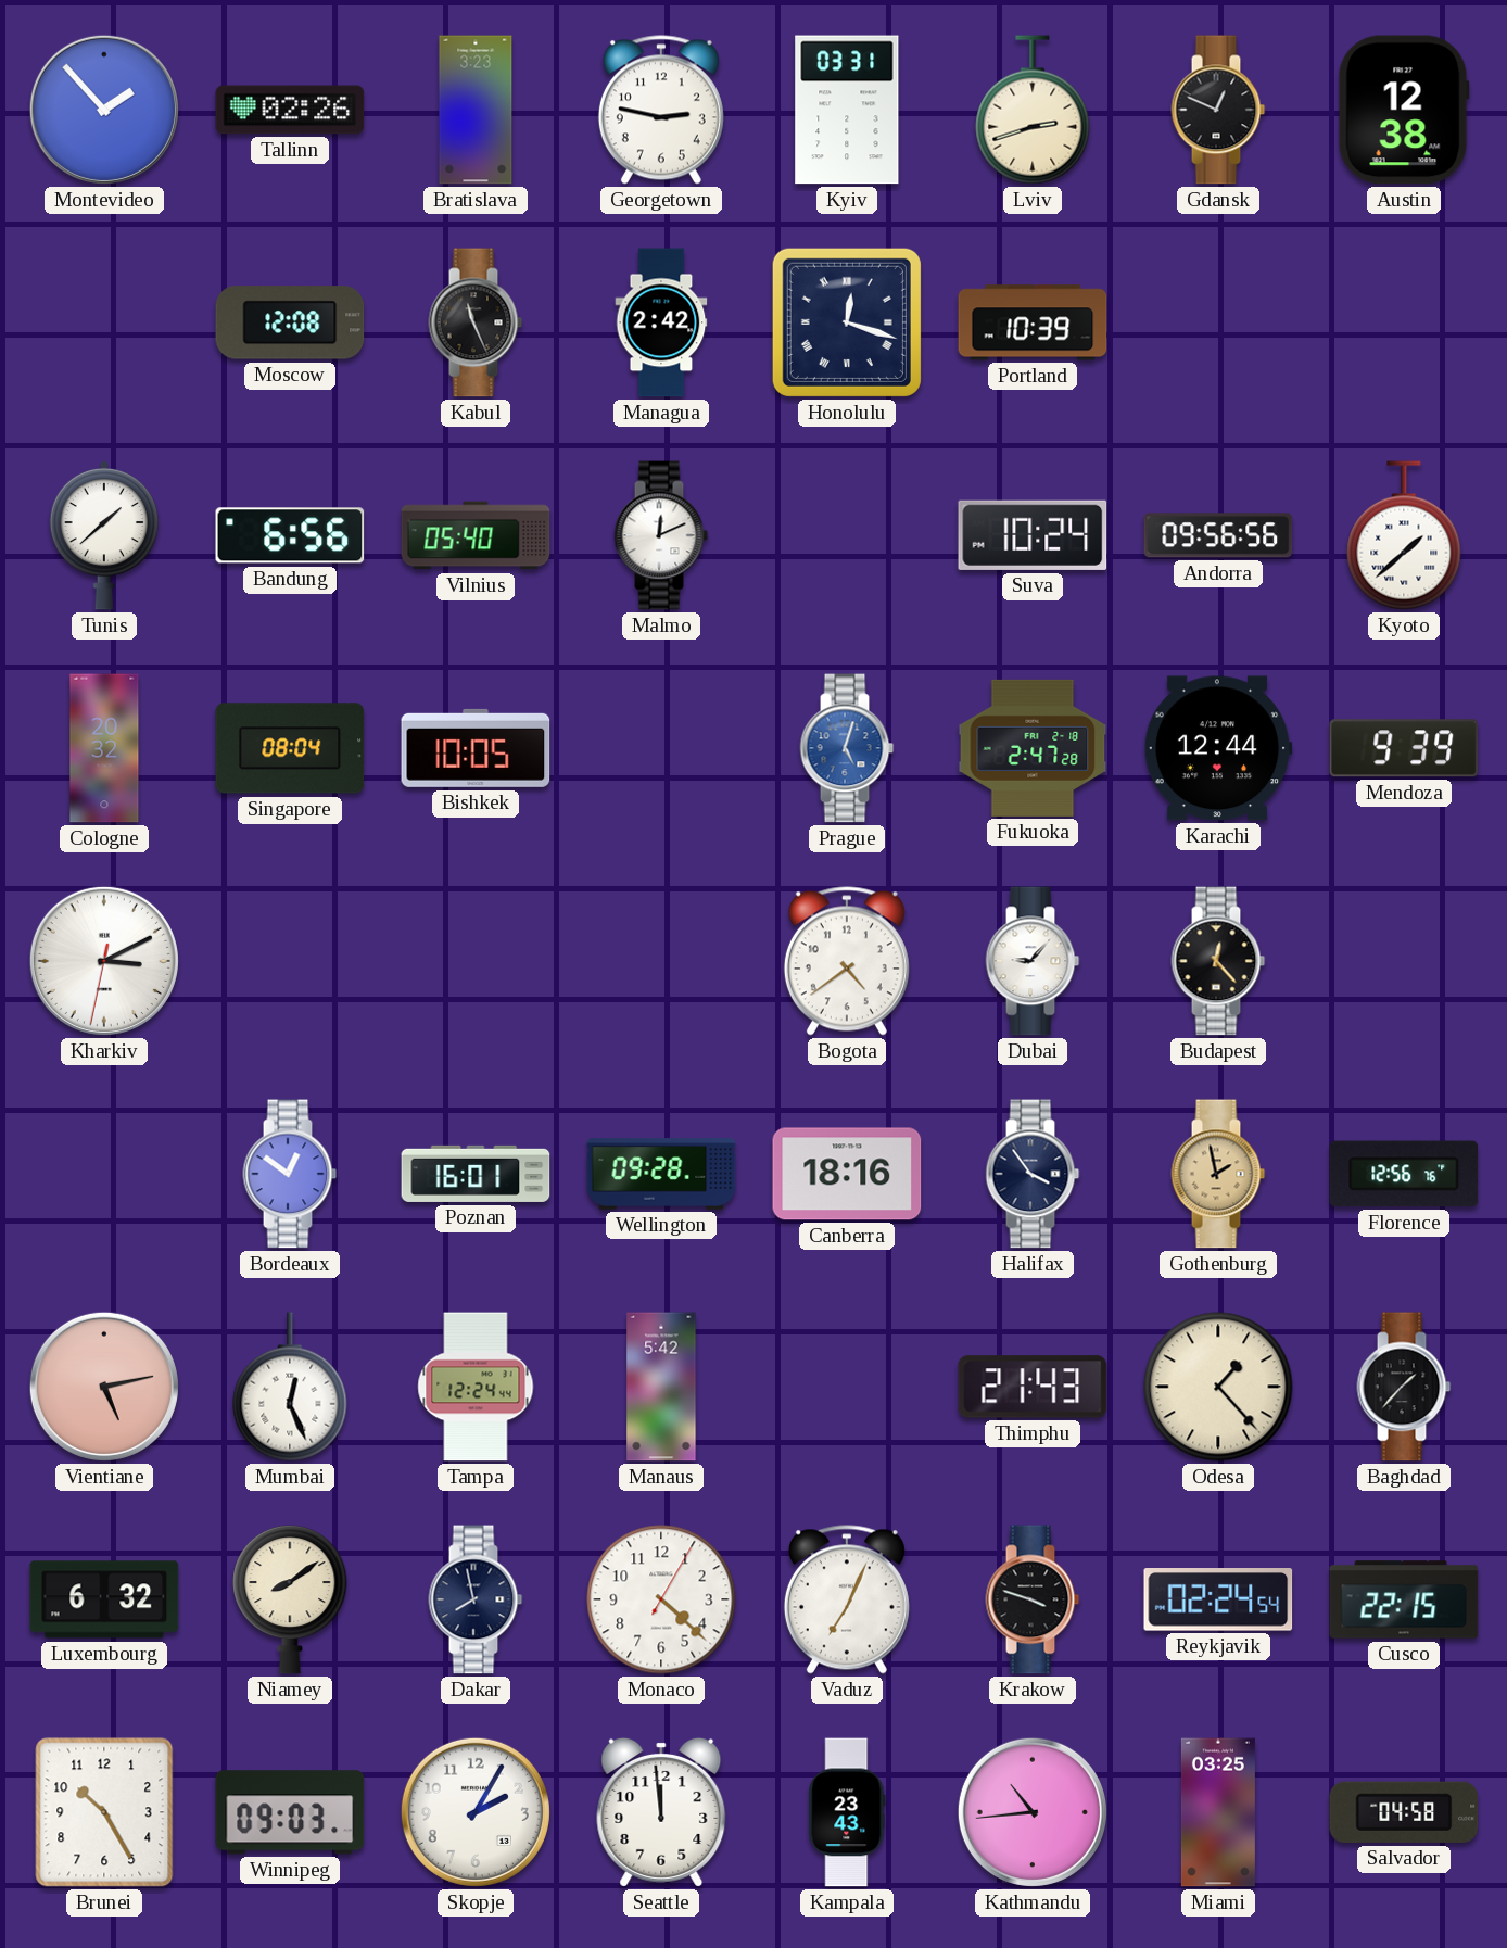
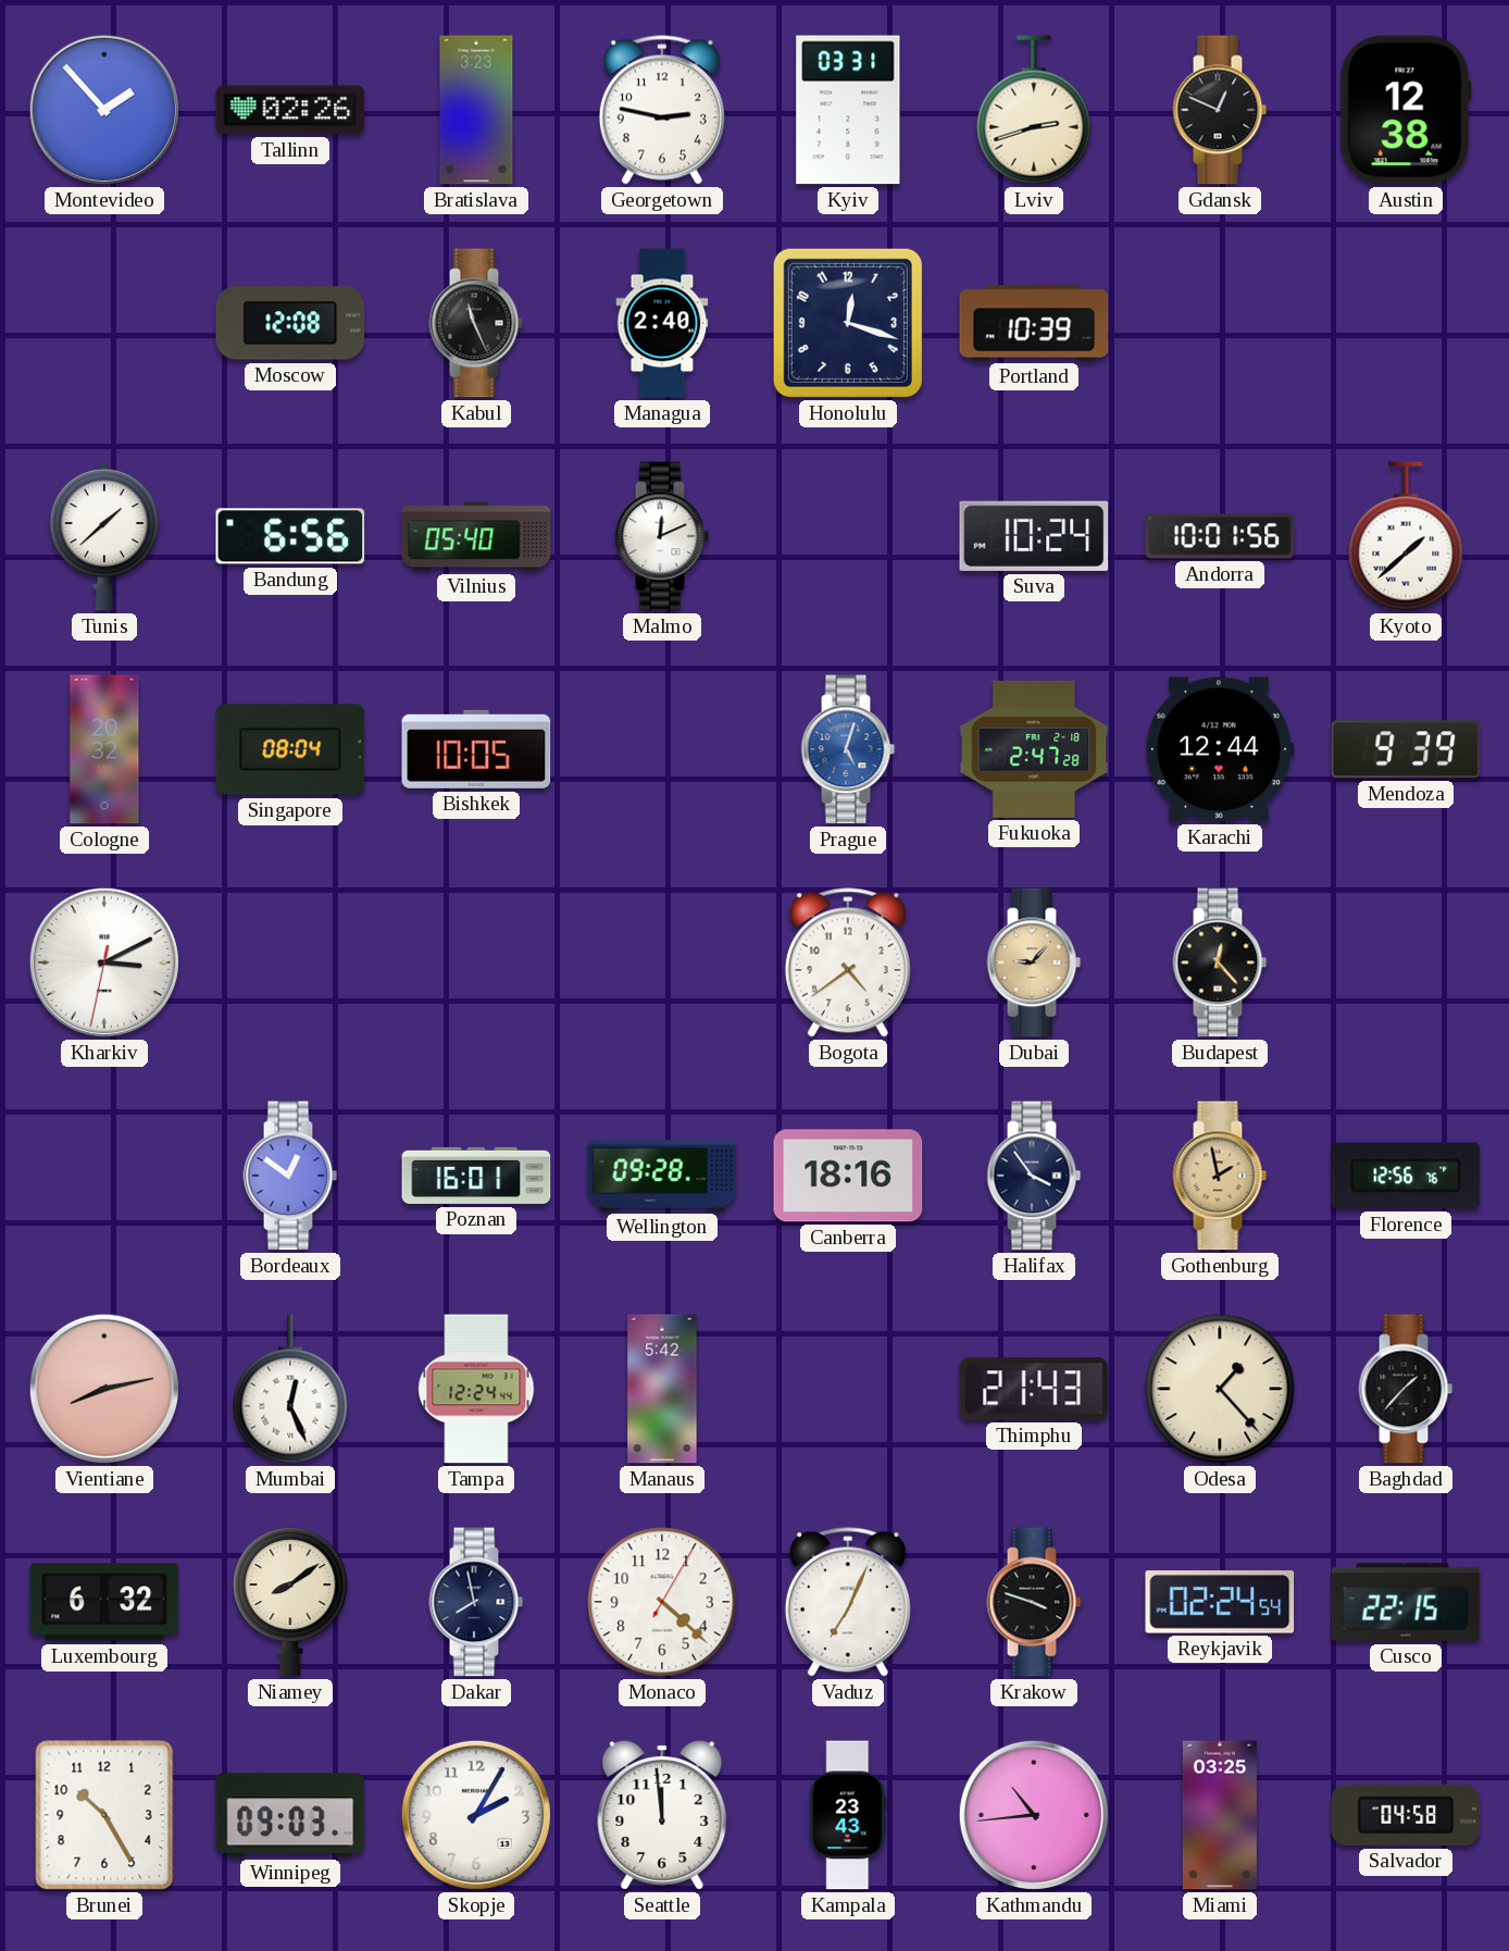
Managua: 2:42 -> 2:40 (662, 323)
Honolulu numerals: Roman -> Arabic (848, 323)
Andorra: 09:56 -> 10:01 (1220, 536)
Dubai dial: white -> champagne (1034, 962)
Vientiane: 5:13 -> 8:13 (104, 1389)
